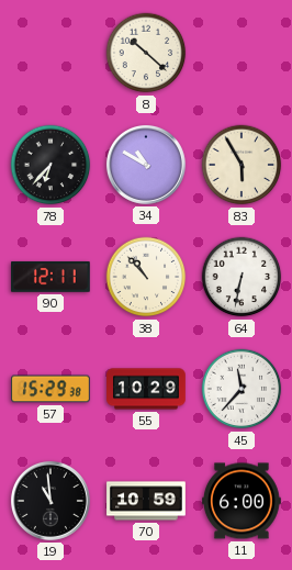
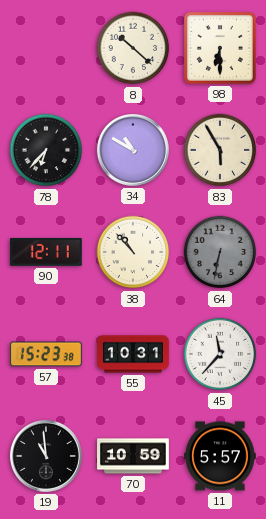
98: none -> 6:30 (221, 49)
64 dial: white -> grey (220, 252)
57: 15:29 -> 15:23 (47, 354)
55: 10:29 -> 10:31 (133, 354)
11: 6:00 -> 5:57 (221, 456)
